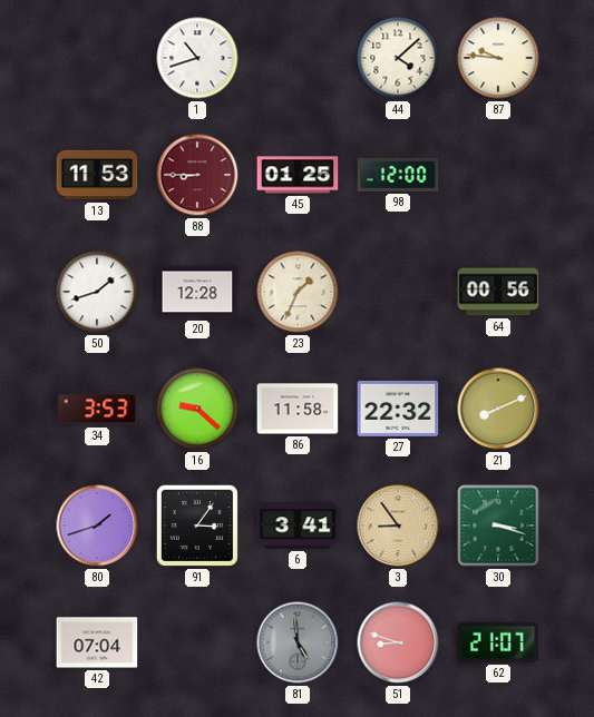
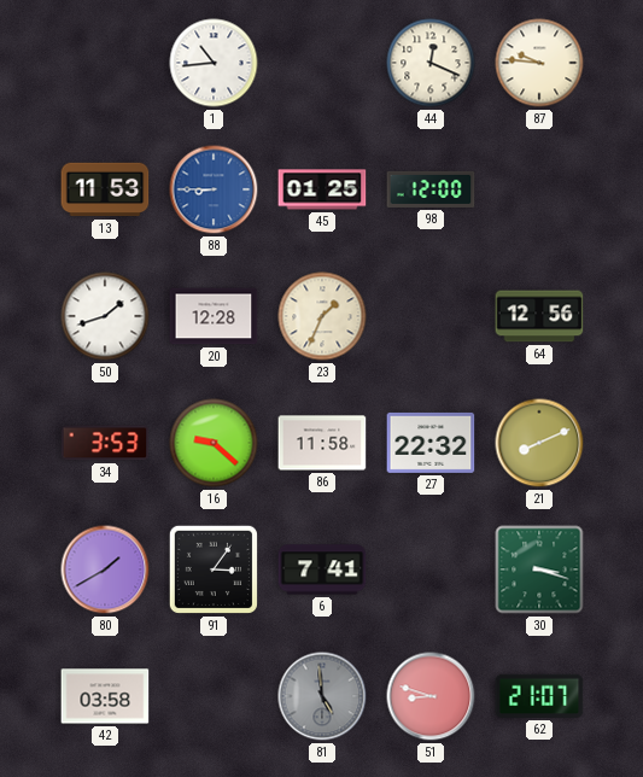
1: 10:42 -> 10:44 (214, 63)
44: 4:08 -> 12:19 (431, 63)
88 dial: burgundy -> blue (214, 189)
64: 00:56 -> 12:56 (539, 316)
80: 1:42 -> 1:40 (105, 569)
6: 3:41 -> 7:41 (322, 569)
3: 8:54 -> none (398, 526)
42: 07:04 -> 03:58 (105, 696)
